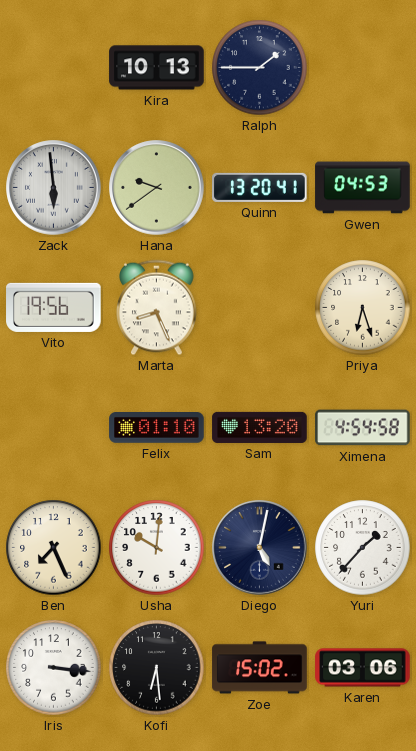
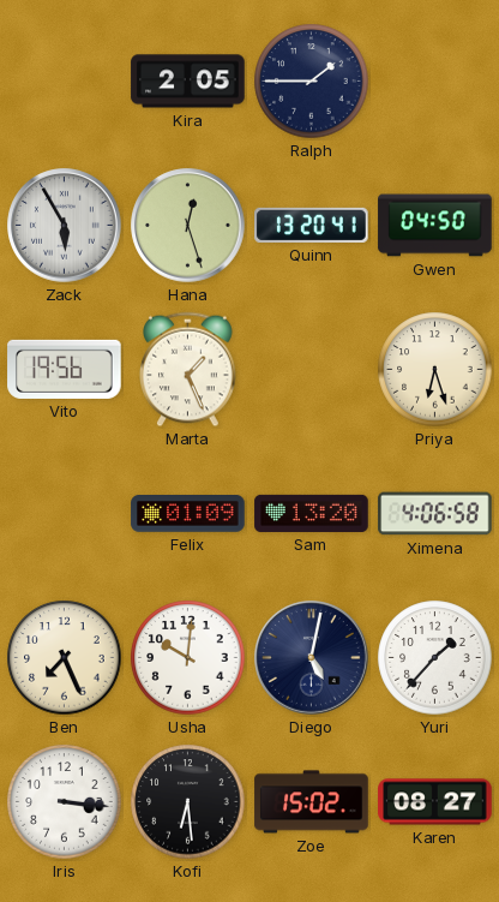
Kira: 10:13 -> 2:05 (188, 82)
Zack: 5:59 -> 5:55 (65, 226)
Hana: 9:39 -> 12:27 (188, 226)
Gwen: 04:53 -> 04:50 (435, 226)
Marta: 8:26 -> 1:26 (188, 370)
Felix: 01:10 -> 01:09 (188, 514)
Ximena: 4:54 -> 4:06 (435, 514)
Karen: 03:06 -> 08:27 (435, 802)
